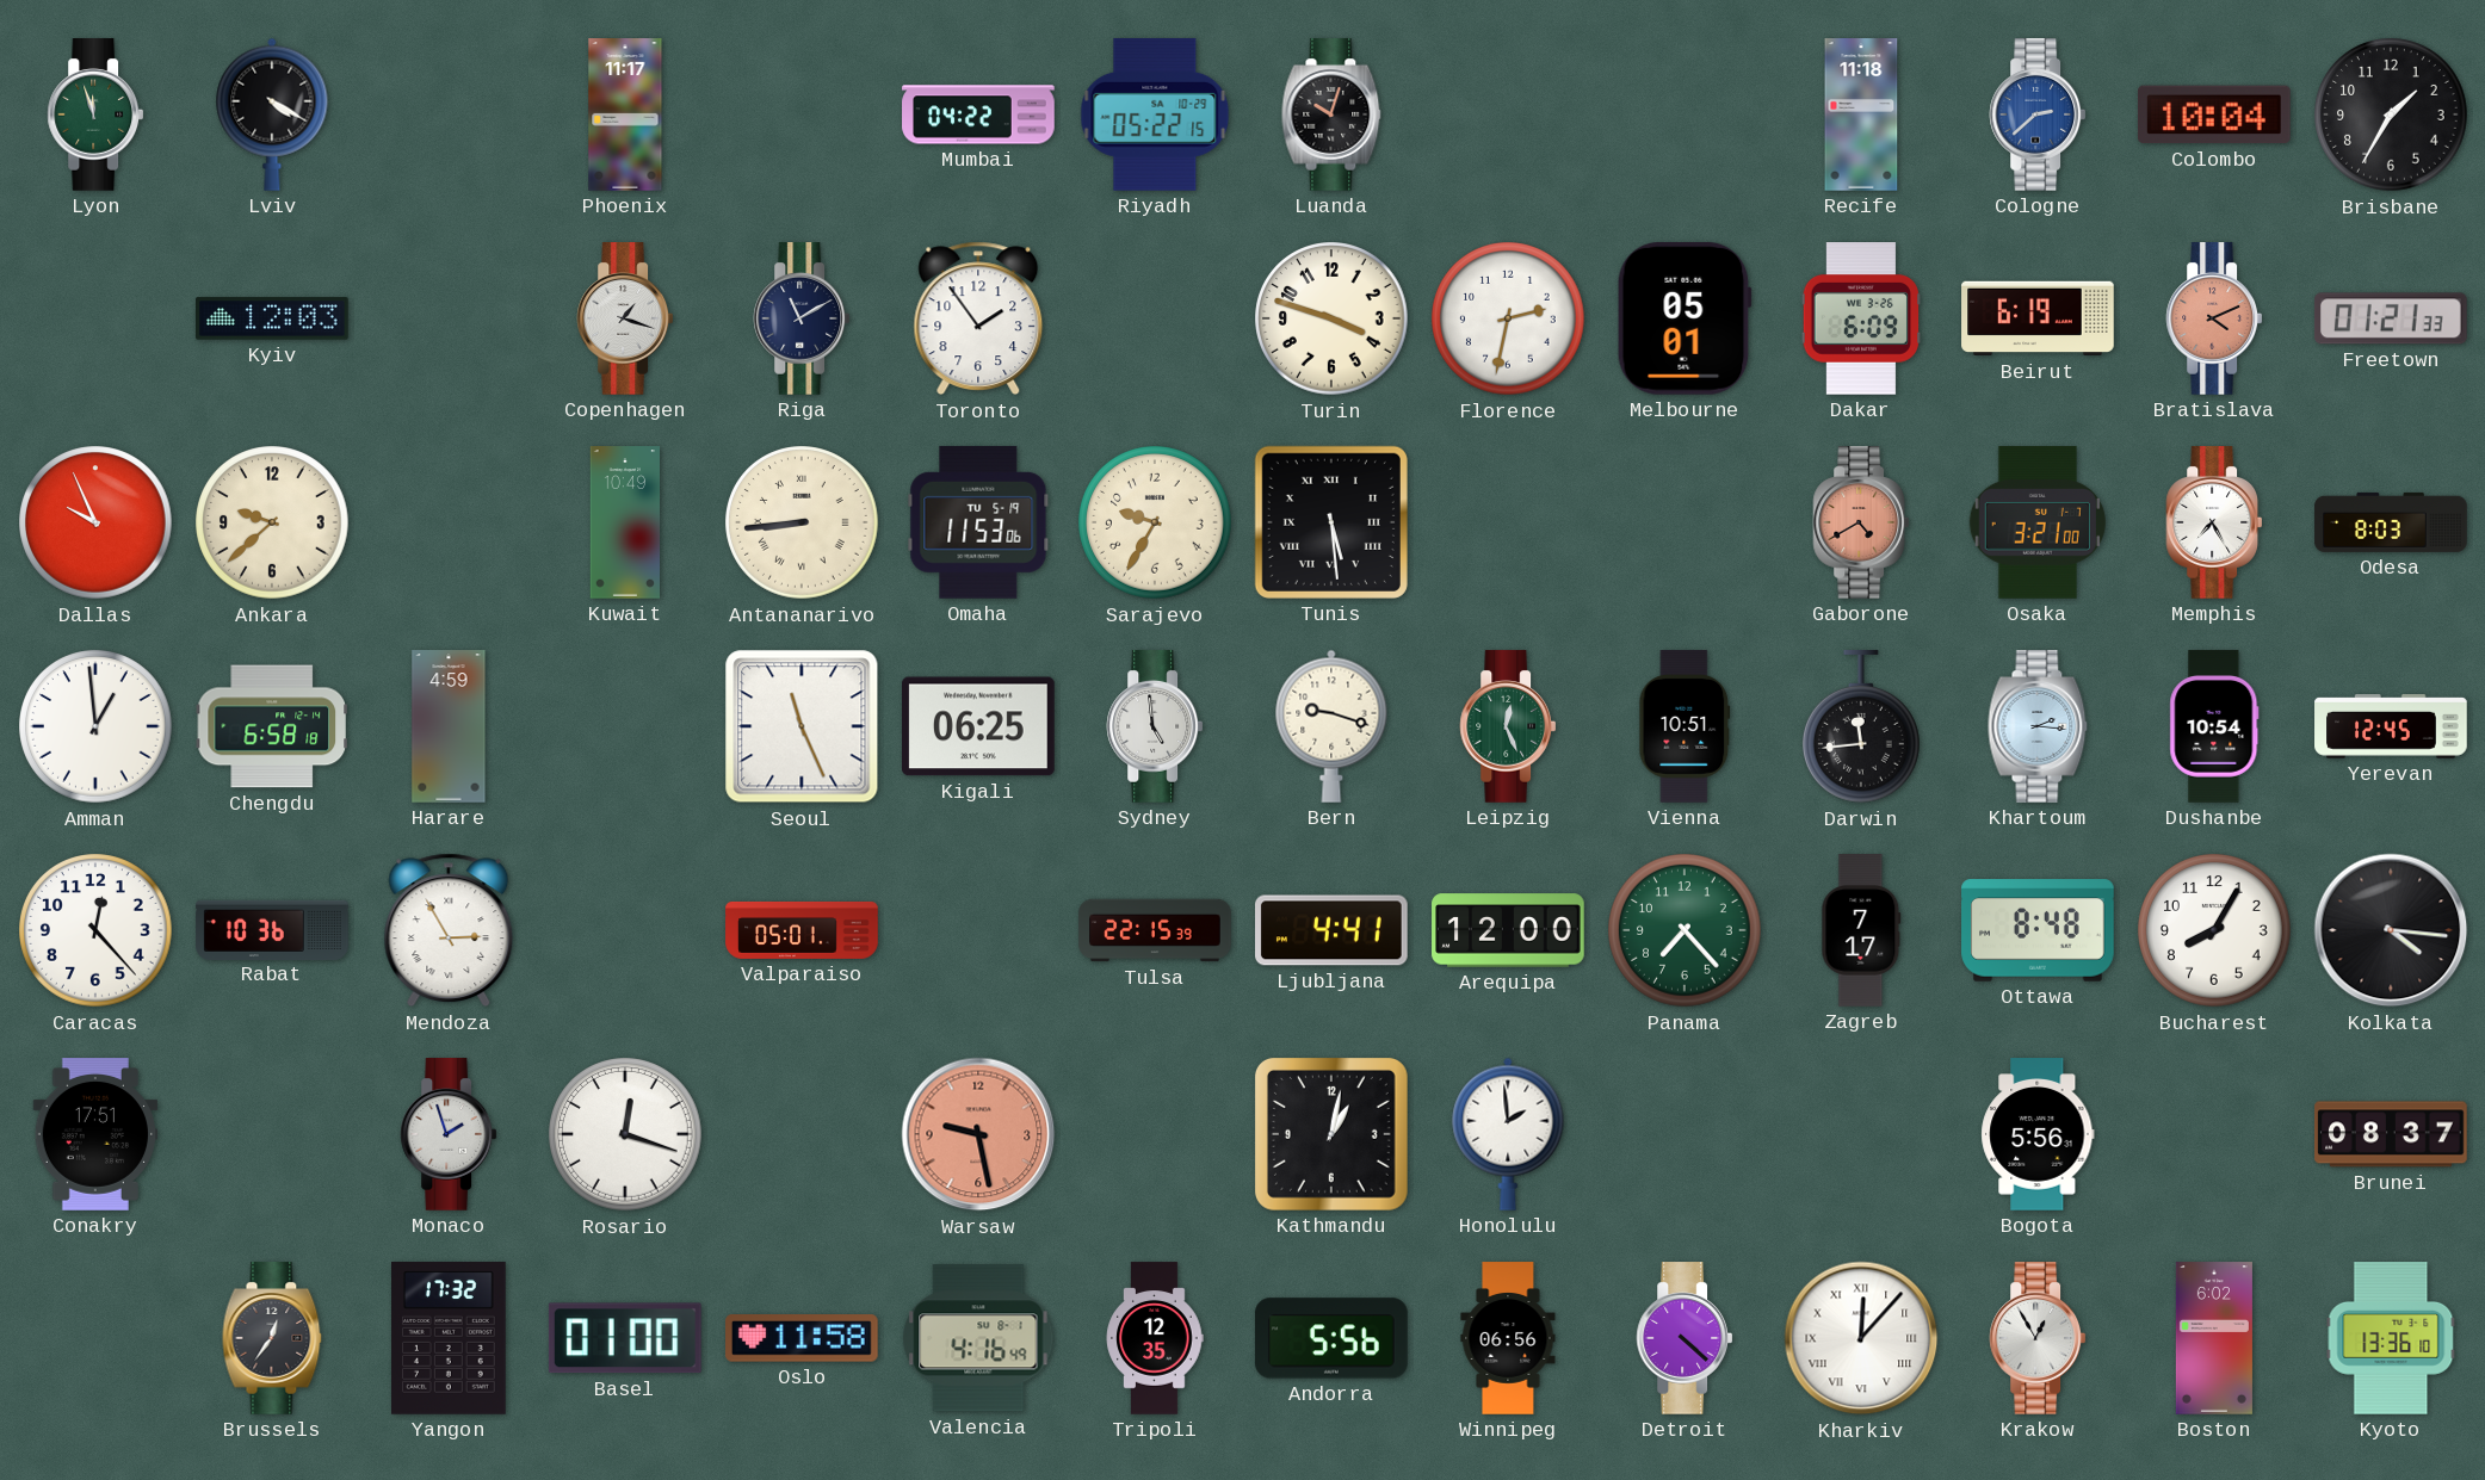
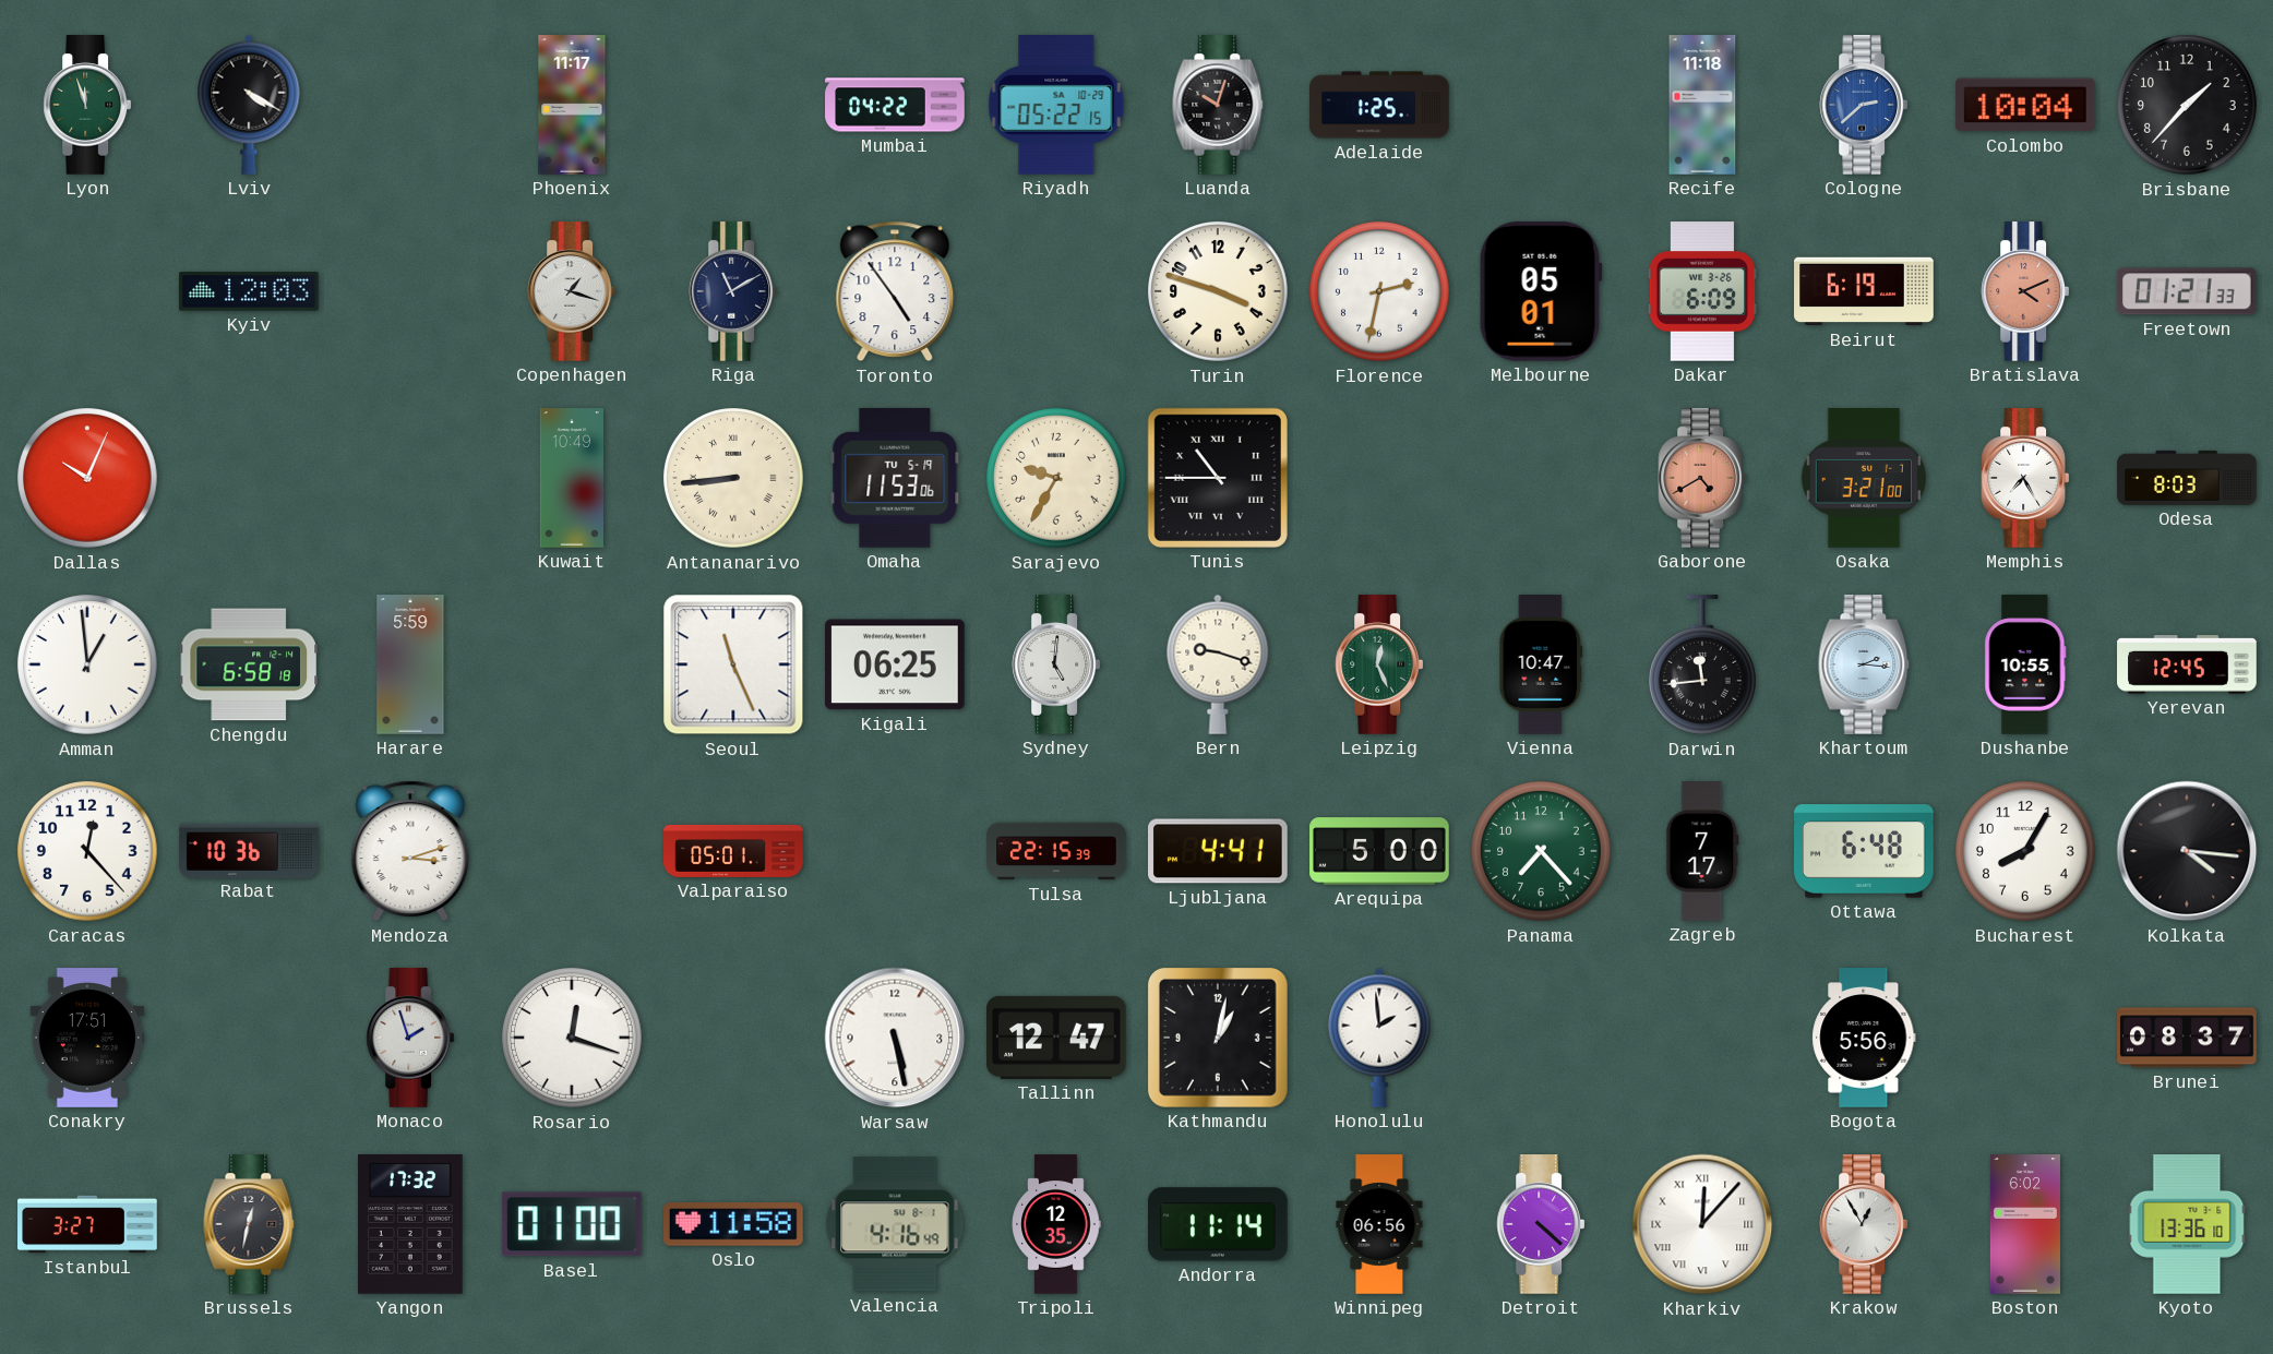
Adelaide: none -> 1:25 (1379, 105)
Brisbane: 1:35 -> 1:37 (2187, 105)
Toronto: 1:54 -> 4:54 (895, 291)
Dallas: 9:56 -> 10:04 (87, 478)
Ankara: 9:38 -> none (272, 522)
Tunis: 5:29 -> 10:45 (1218, 478)
Harare: 4:59 -> 5:59 (410, 664)
Sydney: 4:59 -> 5:01 (1056, 664)
Vienna: 10:51 -> 10:47 (1541, 664)
Dushanbe: 10:54 -> 10:55 (2025, 664)
Mendoza: 2:55 -> 3:12 (410, 851)
Arequipa: 12:00 -> 5:00 (1379, 851)
Ottawa: 8:48 -> 6:48 (1864, 851)
Warsaw: 9:28 -> 5:28 (895, 1038)
Warsaw dial: salmon -> white (895, 1038)
Tallinn: none -> 12:47 (1057, 1038)
Istanbul: none -> 3:27 (87, 1224)
Brussels: 12:36 -> 12:32 (249, 1224)
Andorra: 5:56 -> 11:14 (1219, 1224)
